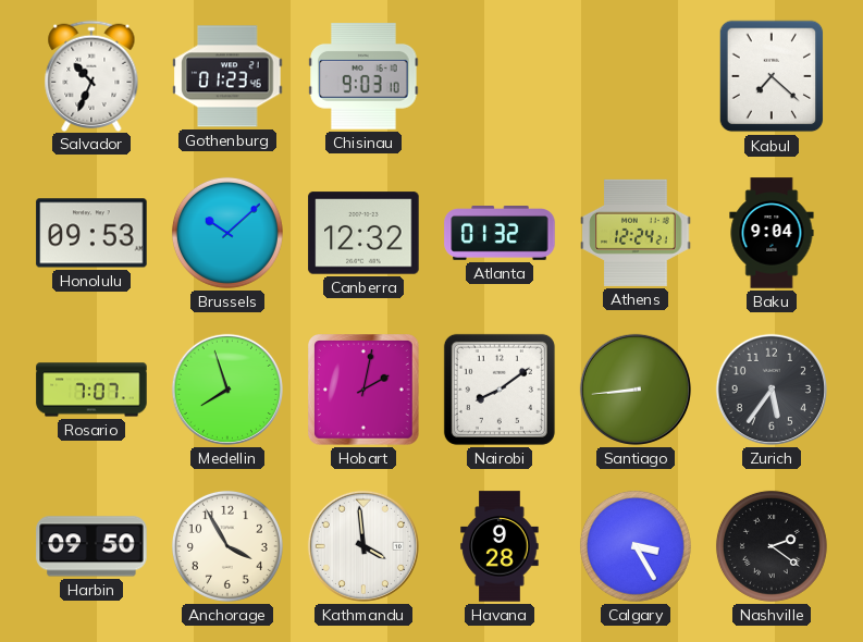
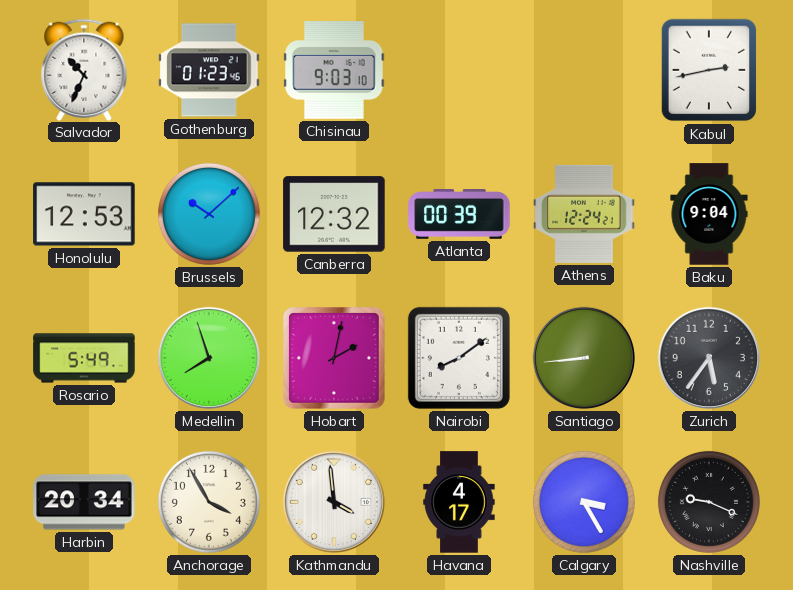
Kabul: 7:22 -> 2:43 (709, 70)
Honolulu: 09:53 -> 12:53 (84, 214)
Atlanta: 01:32 -> 00:39 (459, 215)
Rosario: 7:07 -> 5:49 (84, 358)
Harbin: 09:50 -> 20:34 (84, 502)
Havana: 9:28 -> 4:17 (459, 502)
Nashville: 2:21 -> 9:19 (709, 502)
